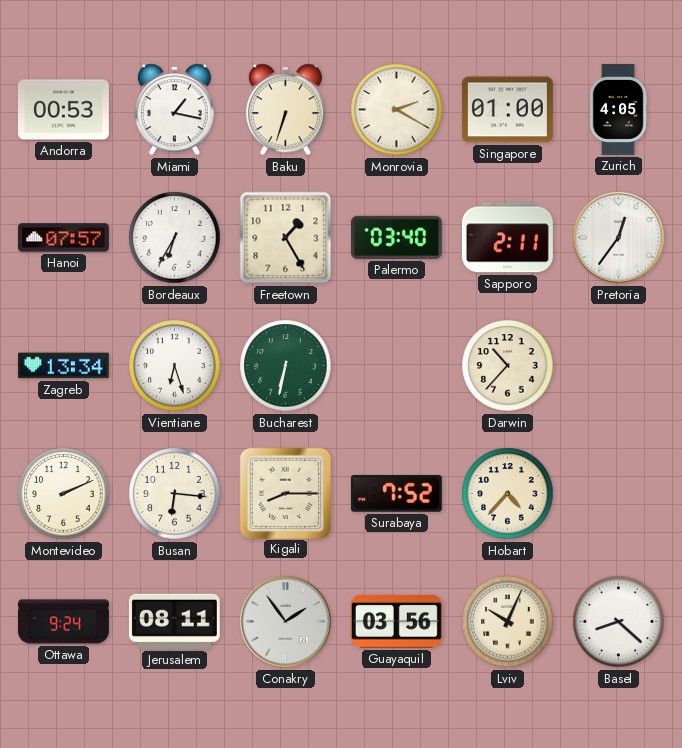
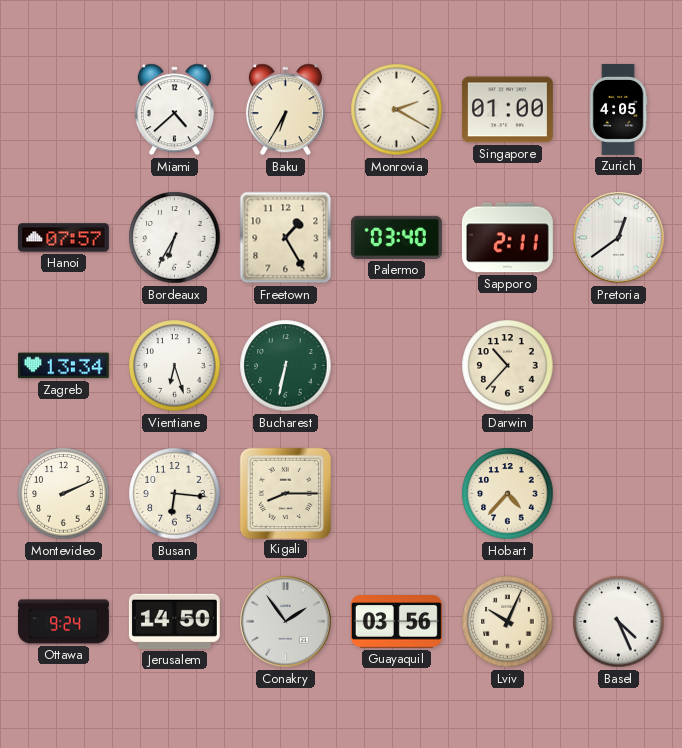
Andorra: 00:53 -> none (63, 110)
Miami: 1:17 -> 4:38 (174, 110)
Baku: 6:33 -> 6:35 (285, 110)
Pretoria: 12:36 -> 12:39 (619, 238)
Surabaya: 7:52 -> none (396, 494)
Jerusalem: 08:11 -> 14:50 (174, 621)
Basel: 8:22 -> 4:26 (619, 622)
